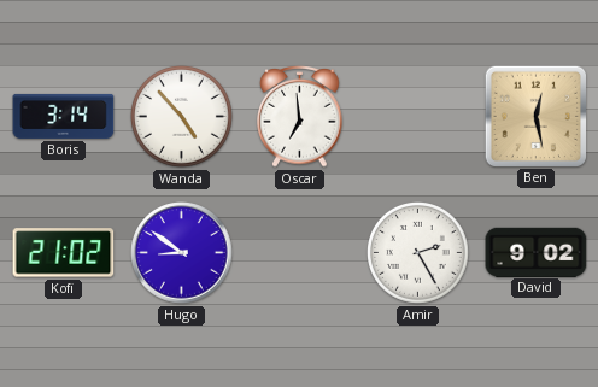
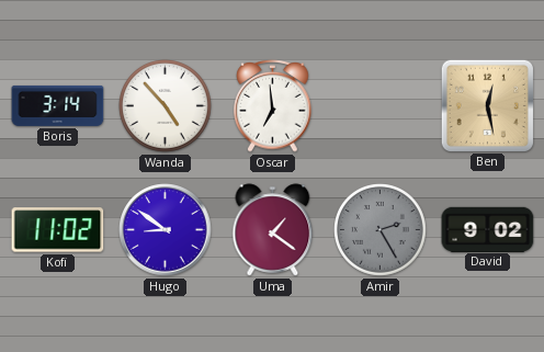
Kofi: 21:02 -> 11:02 (58, 230)
Uma: none -> 1:21 (273, 230)
Amir dial: white -> grey (381, 230)
